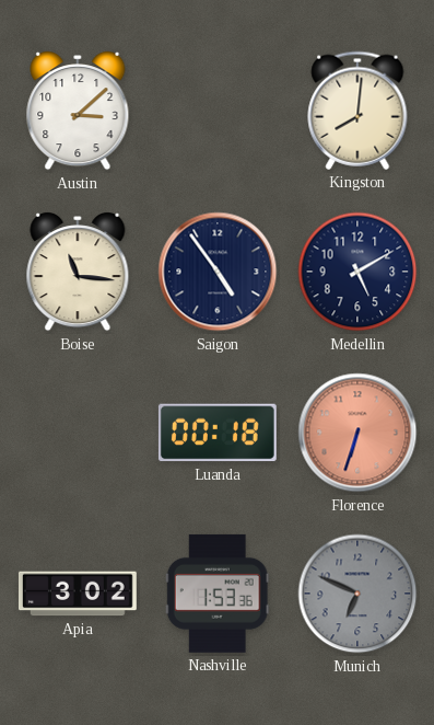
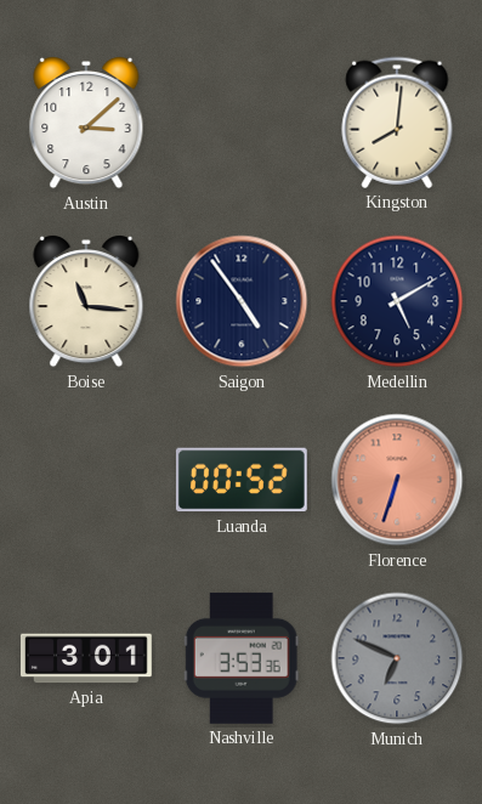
Luanda: 00:18 -> 00:52 (242, 480)
Apia: 3:02 -> 3:01 (86, 658)
Nashville: 1:53 -> 3:53 (242, 658)
